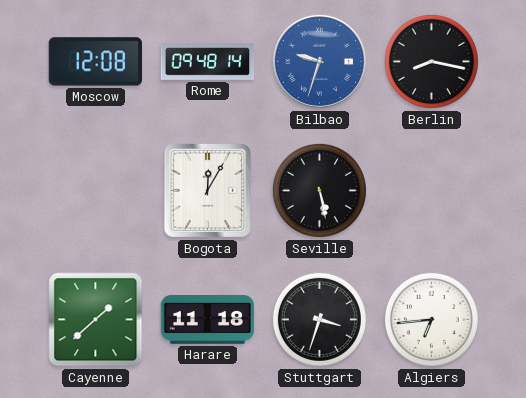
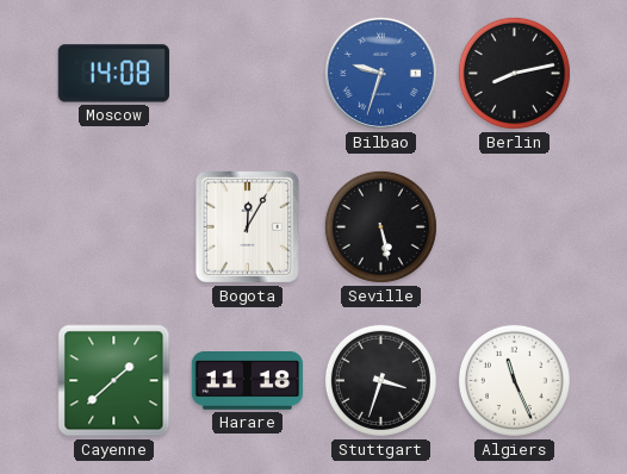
Moscow: 12:08 -> 14:08 (113, 74)
Rome: 09:48 -> none (208, 62)
Berlin: 8:17 -> 8:13 (514, 73)
Algiers: 6:44 -> 11:26 (514, 380)
